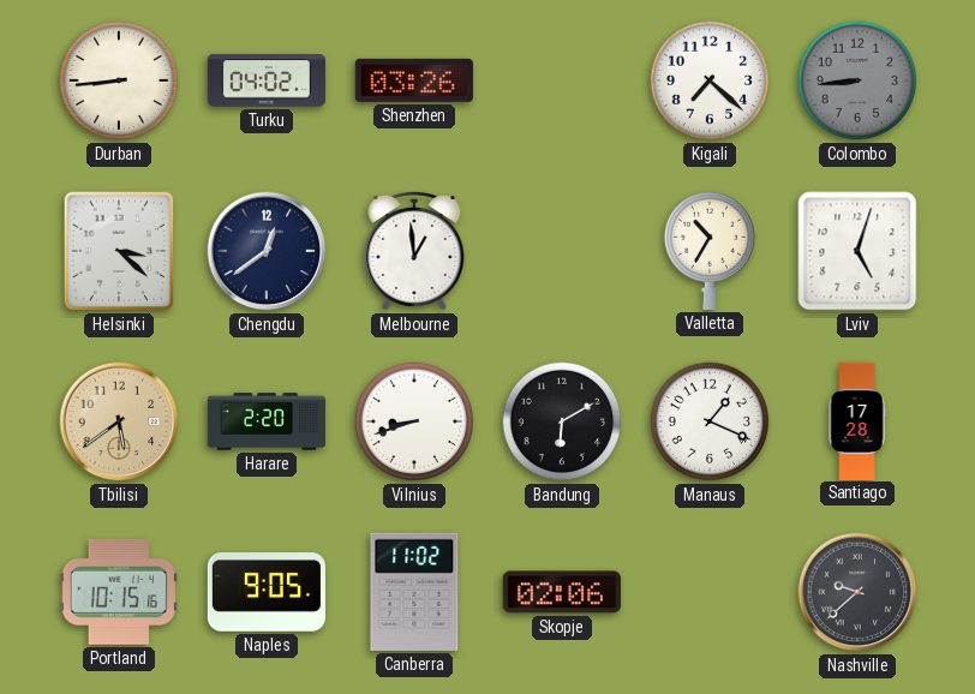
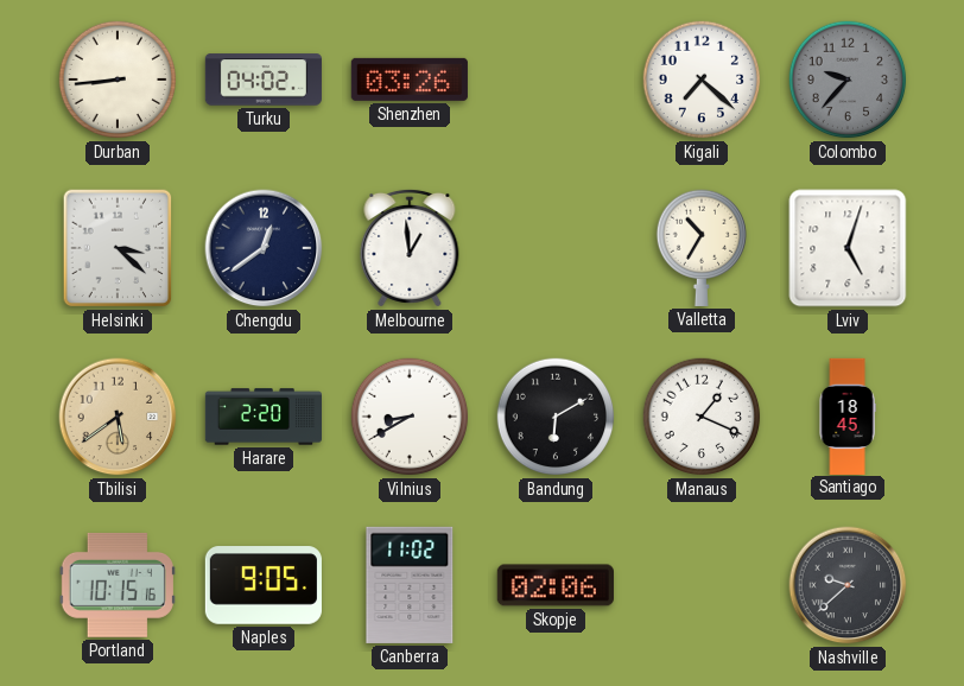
Colombo: 8:44 -> 9:37 (848, 80)
Vilnius: 8:42 -> 8:40 (410, 417)
Santiago: 17:28 -> 18:45 (848, 415)
